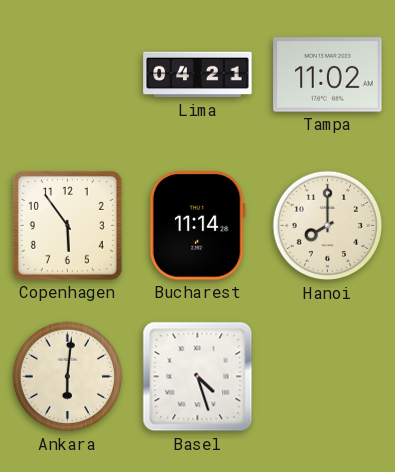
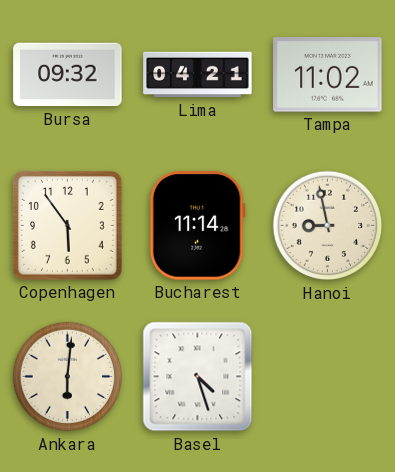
Bursa: none -> 09:32 (68, 75)
Hanoi: 8:00 -> 8:58 (328, 226)
